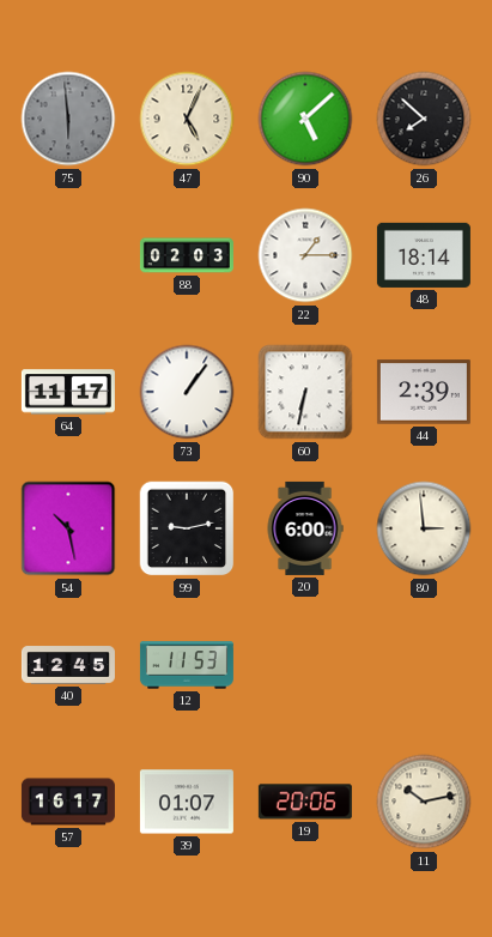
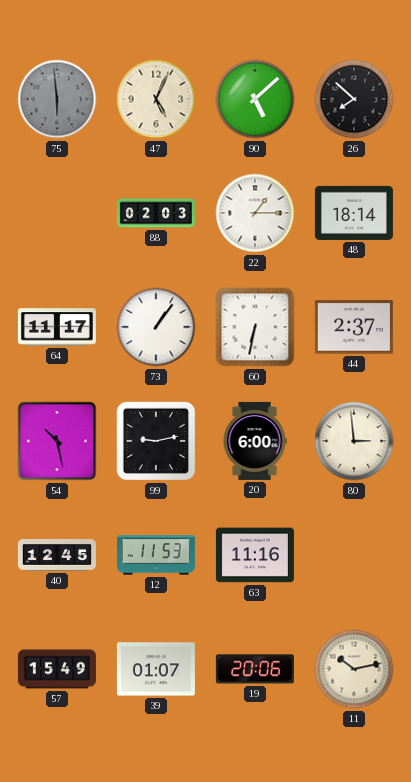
44: 2:39 -> 2:37 (354, 327)
63: none -> 11:16 (255, 555)
57: 16:17 -> 15:49 (57, 669)
